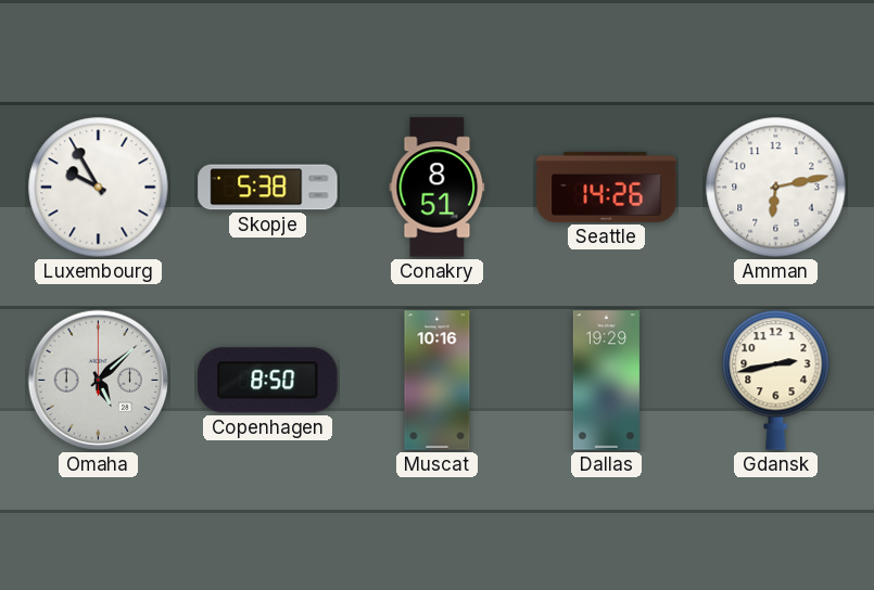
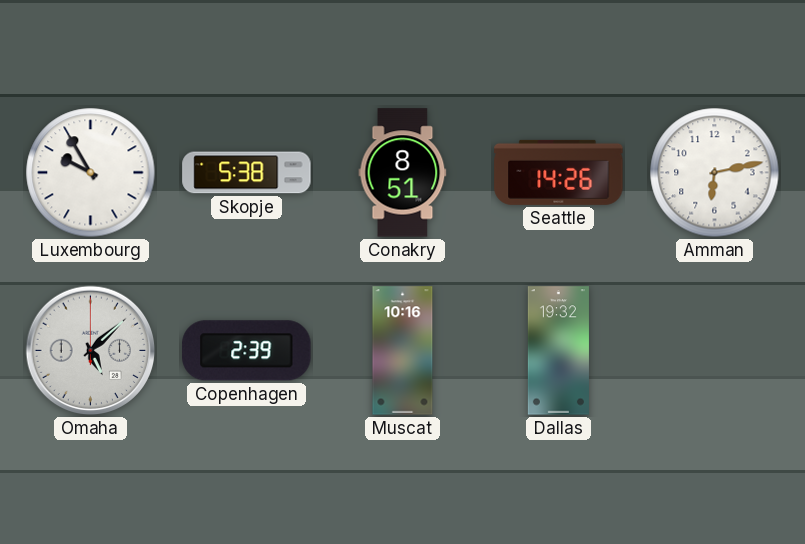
Copenhagen: 8:50 -> 2:39 (247, 351)
Dallas: 19:29 -> 19:32 (558, 351)
Gdansk: 2:43 -> none (776, 380)
